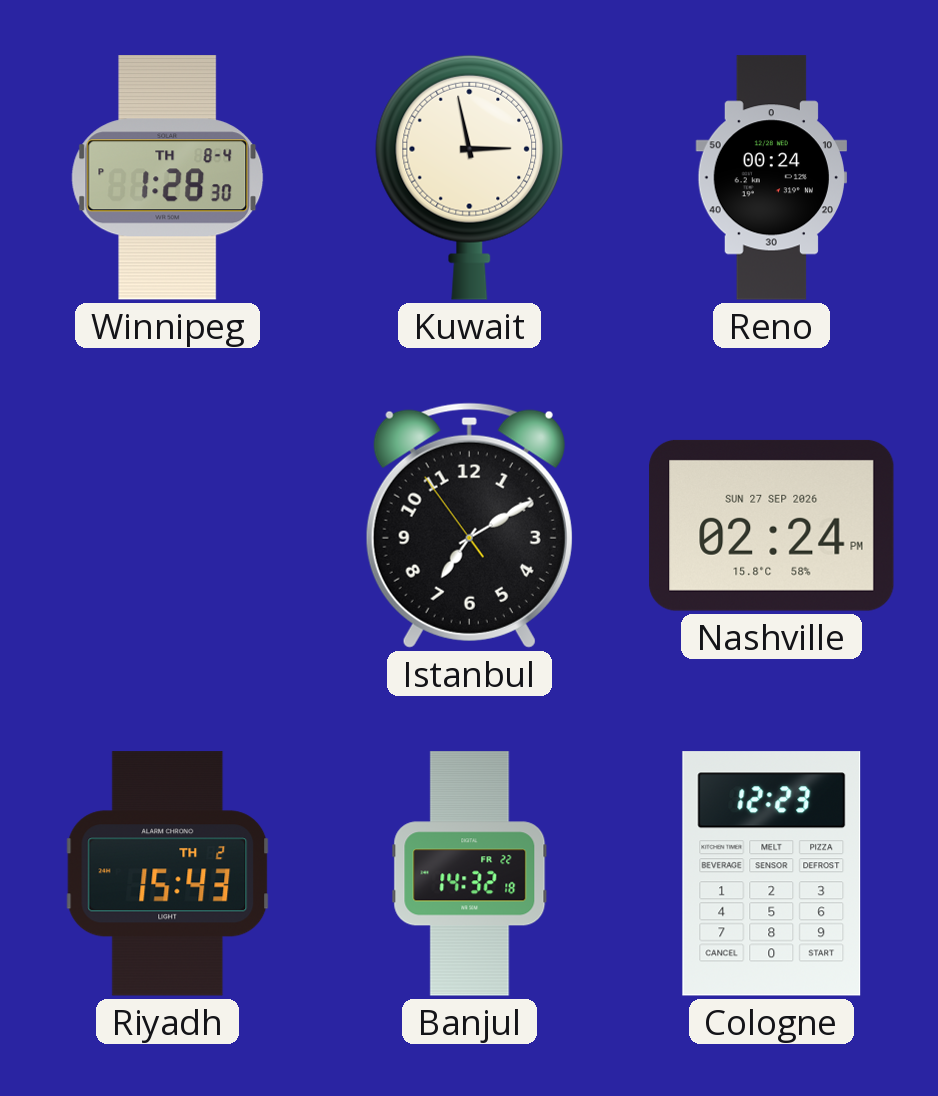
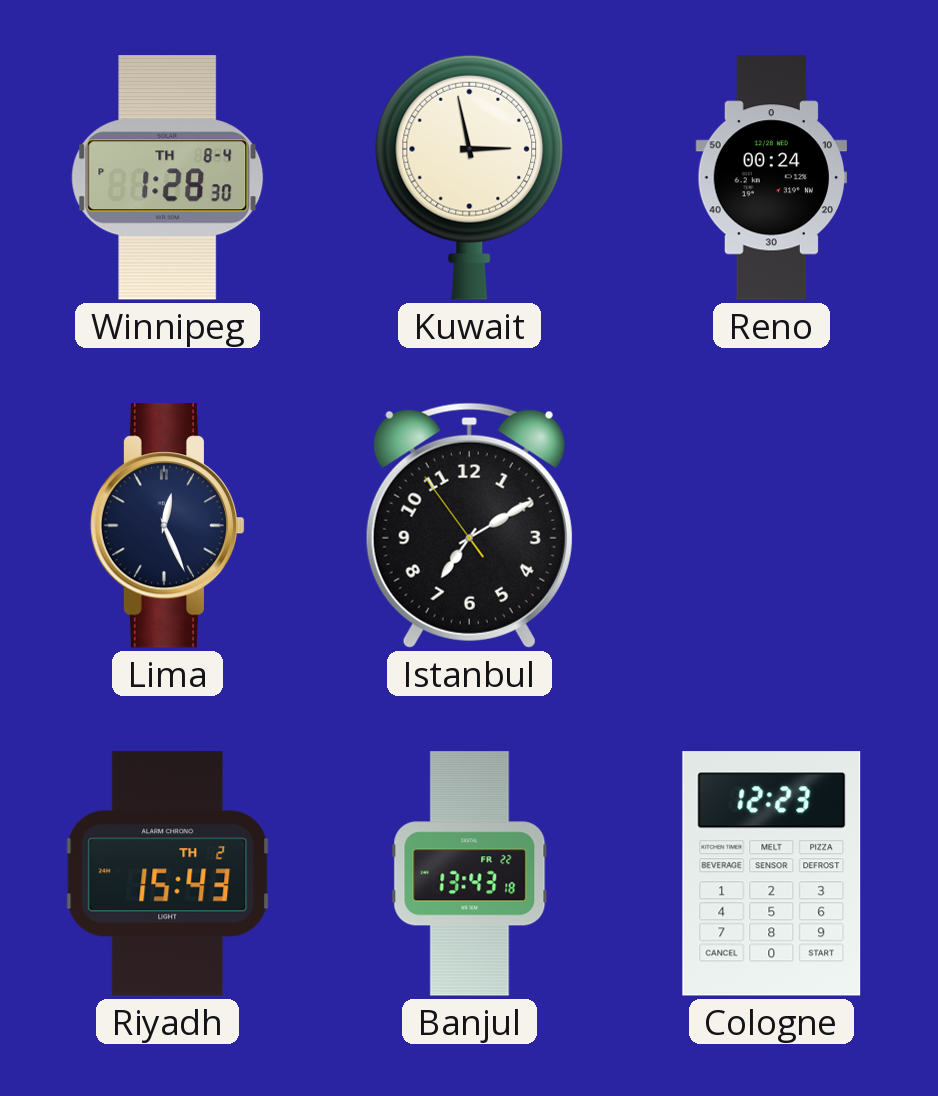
Lima: none -> 12:26 (168, 526)
Nashville: 02:24 -> none (772, 525)
Banjul: 14:32 -> 13:43 (470, 874)
